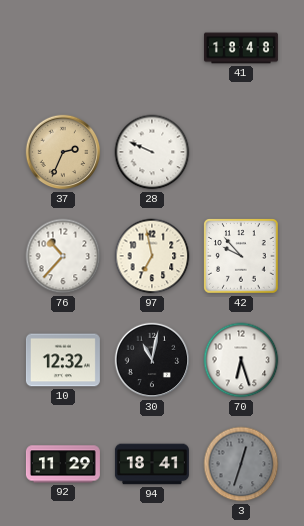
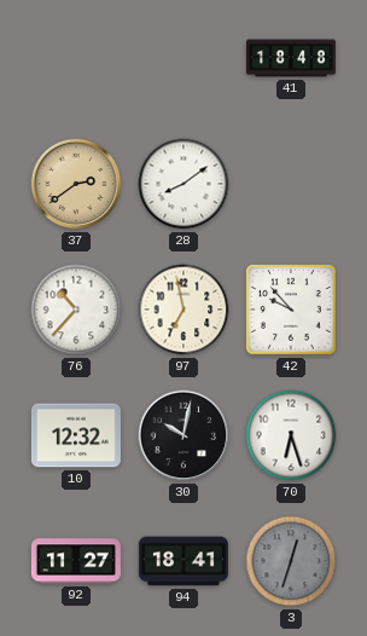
37: 2:34 -> 2:39 (76, 184)
28: 9:49 -> 8:09 (183, 184)
30: 11:02 -> 10:02 (183, 435)
92: 11:29 -> 11:27 (76, 561)
